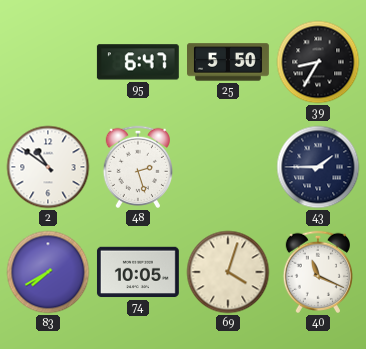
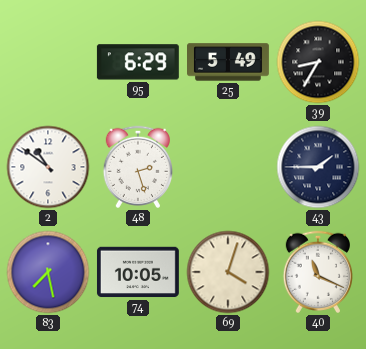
95: 6:47 -> 6:29 (138, 62)
25: 5:50 -> 5:49 (229, 62)
83: 7:40 -> 7:28 (48, 272)
